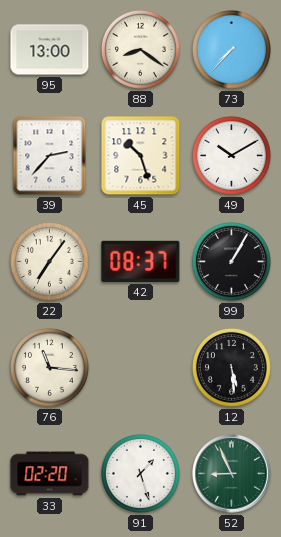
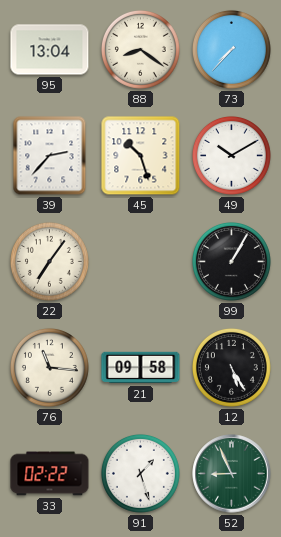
95: 13:00 -> 13:04 (50, 50)
42: 08:37 -> none (141, 261)
21: none -> 09:58 (141, 368)
12: 5:29 -> 5:25 (231, 367)
33: 02:20 -> 02:22 (50, 474)
